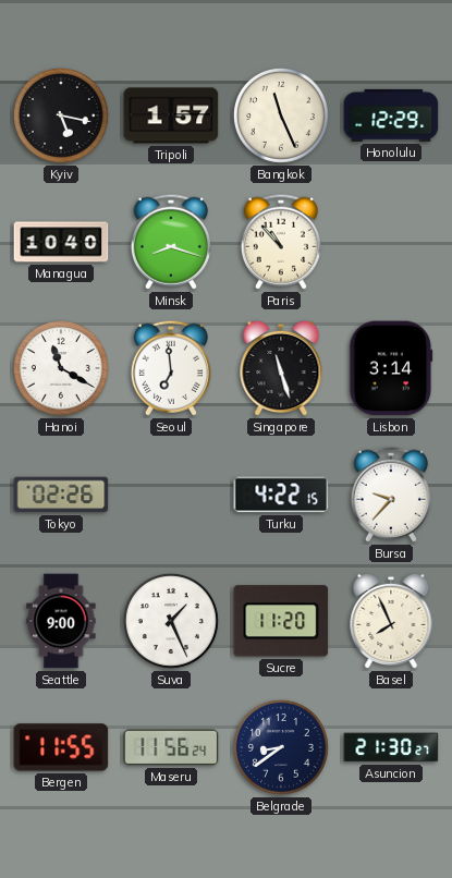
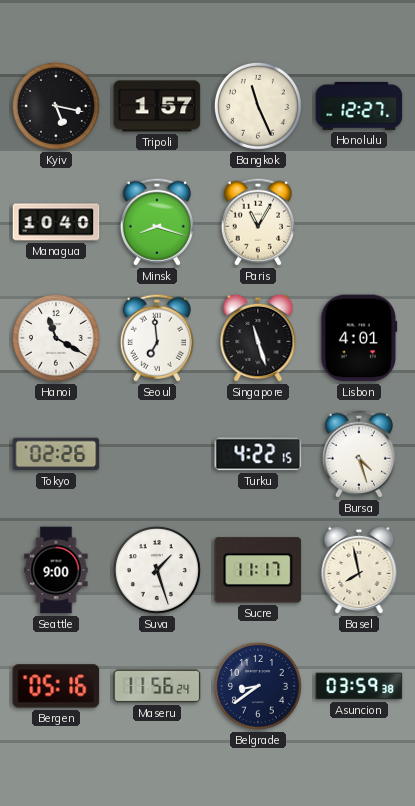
Honolulu: 12:29 -> 12:27 (359, 106)
Paris: 10:53 -> 11:05 (258, 222)
Lisbon: 3:14 -> 4:01 (359, 338)
Bursa: 9:37 -> 4:27 (359, 454)
Suva: 1:26 -> 1:27 (157, 570)
Sucre: 11:20 -> 11:17 (258, 570)
Basel: 7:56 -> 7:58 (359, 570)
Bergen: 11:55 -> 05:16 (56, 686)
Asuncion: 21:30 -> 03:59 (359, 686)
